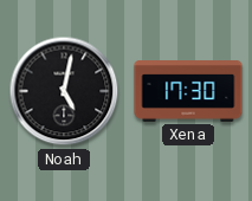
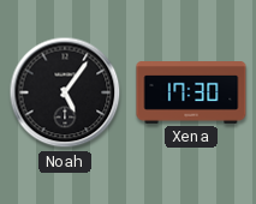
Noah: 5:02 -> 5:06 (65, 92)
